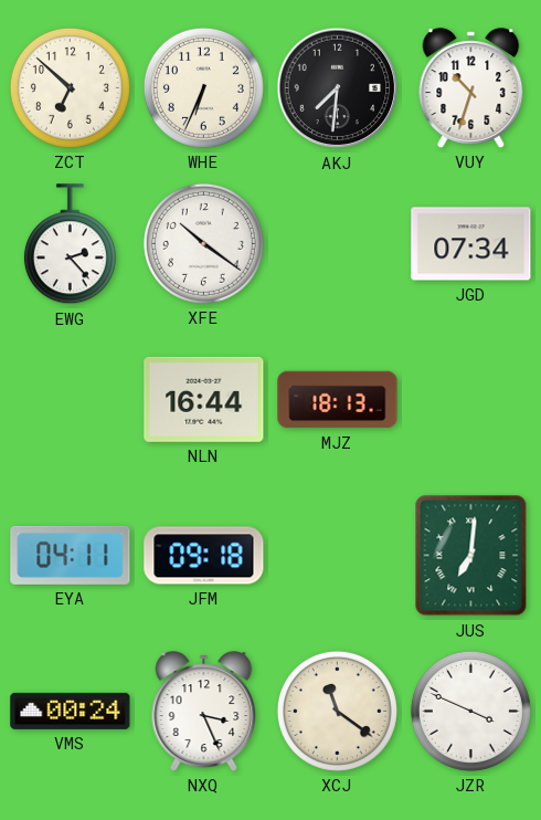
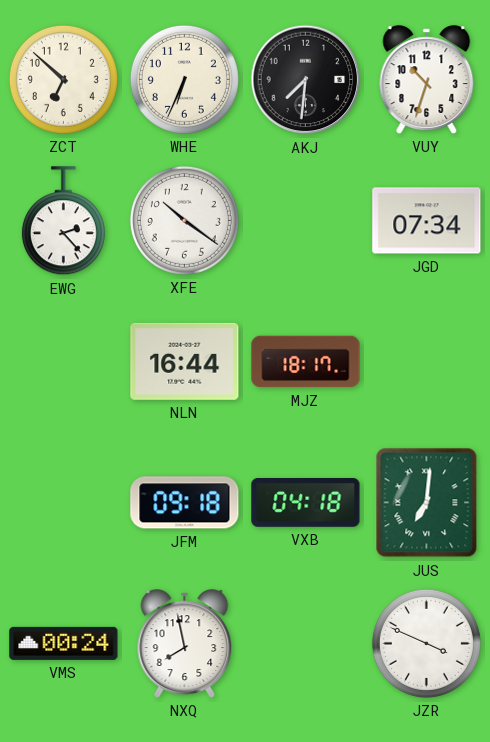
MJZ: 18:13 -> 18:17 (306, 362)
EYA: 04:11 -> none (71, 555)
VXB: none -> 04:18 (306, 503)
NXQ: 3:26 -> 7:58 (185, 644)
XCJ: 11:21 -> none (337, 711)
